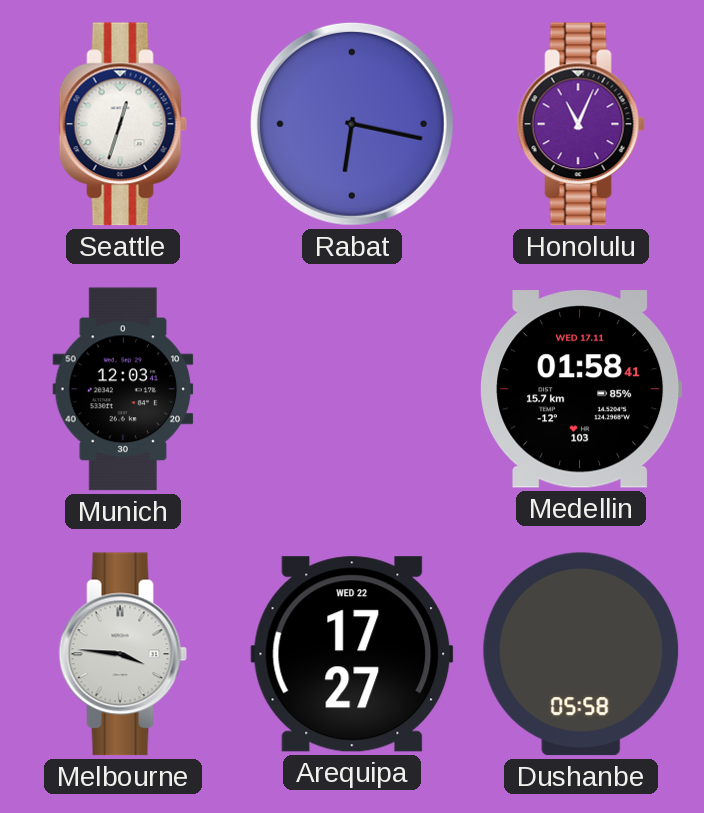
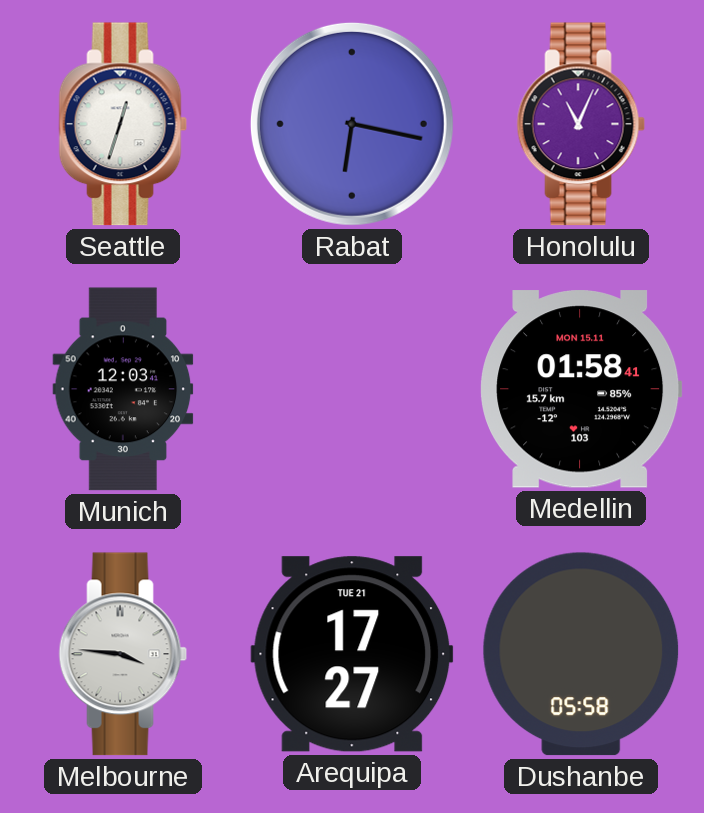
Medellin date: WED 17.11 -> MON 15.11 (581, 389)
Arequipa date: WED 22 -> TUE 21 (352, 654)
